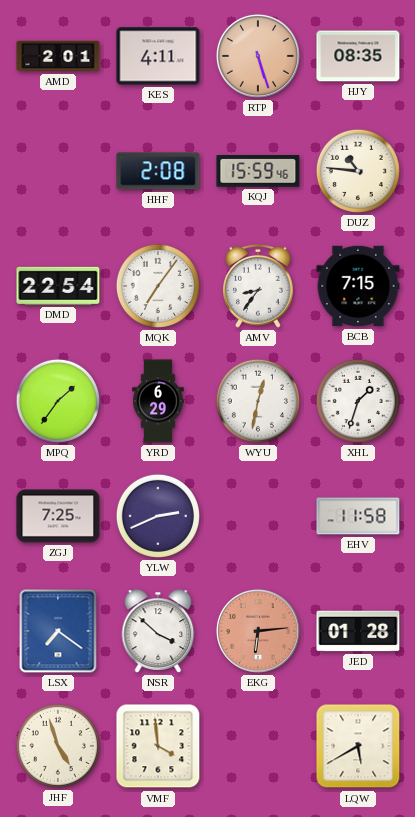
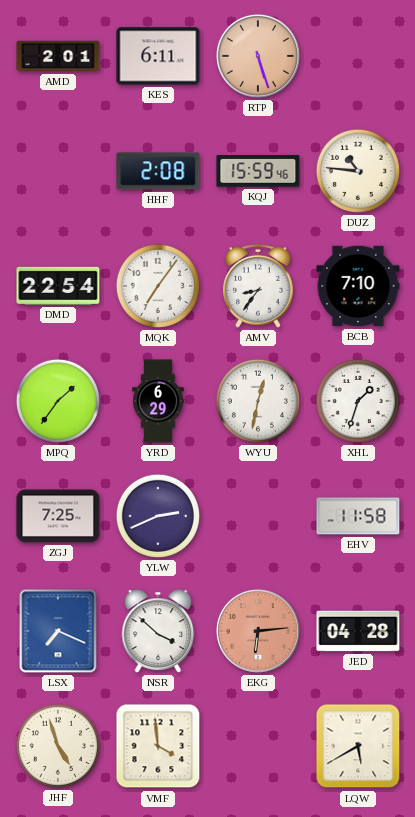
KES: 4:11 -> 6:11 (158, 56)
HJY: 08:35 -> none (358, 56)
BCB: 7:15 -> 7:10 (358, 286)
LSX: 7:21 -> 7:19 (58, 631)
JED: 01:28 -> 04:28 (358, 631)
